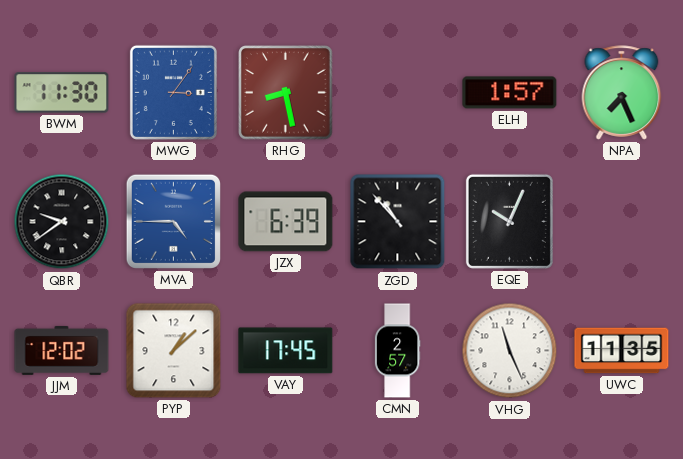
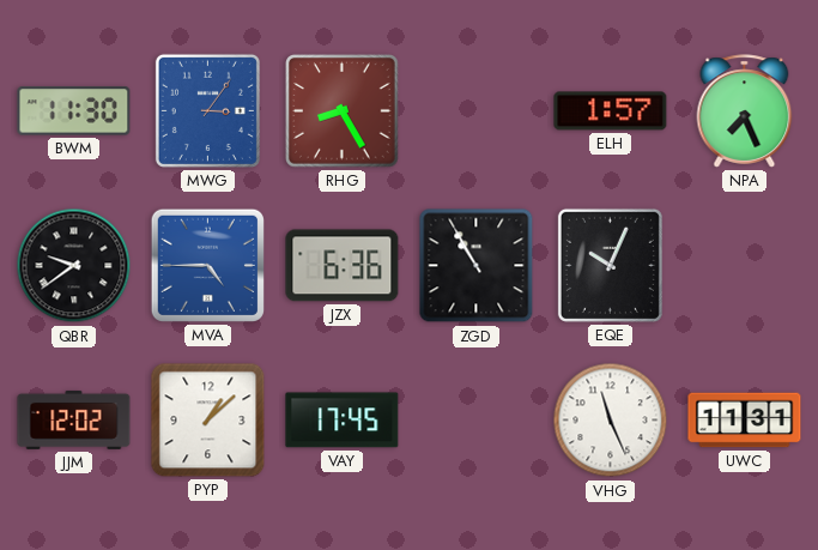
RHG: 8:28 -> 8:25 (343, 111)
JZX: 6:39 -> 6:36 (343, 266)
ZGD: 10:53 -> 10:55 (477, 266)
CMN: 2:57 -> none (397, 351)
UWC: 11:35 -> 11:31 (745, 421)
